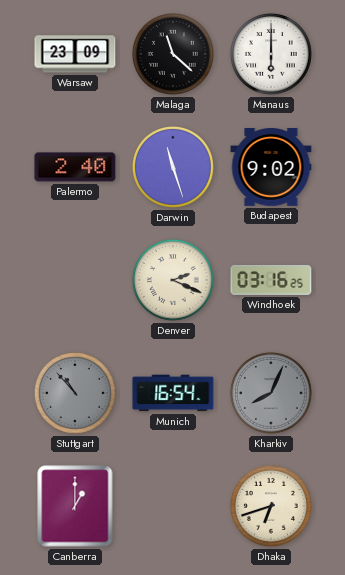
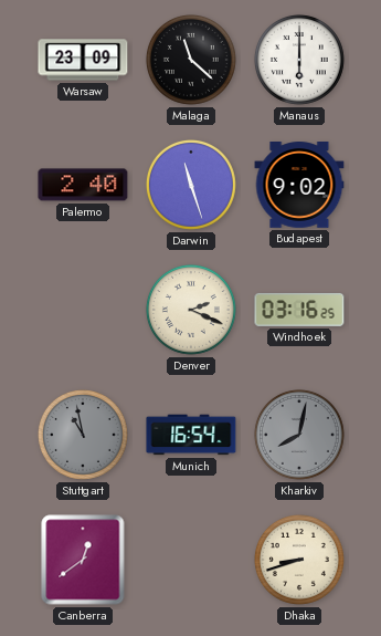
Stuttgart: 10:53 -> 10:58 (83, 435)
Kharkiv: 8:04 -> 8:02 (299, 435)
Canberra: 1:00 -> 12:39 (83, 560)
Dhaka: 6:42 -> 8:42 (299, 560)
